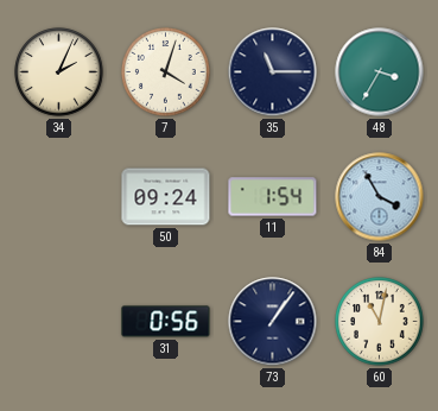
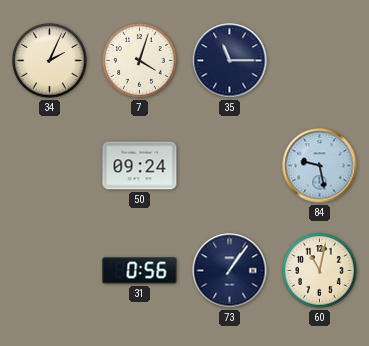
48: 3:35 -> none (380, 72)
11: 1:54 -> none (273, 197)
84: 3:55 -> 9:28 (320, 166)
